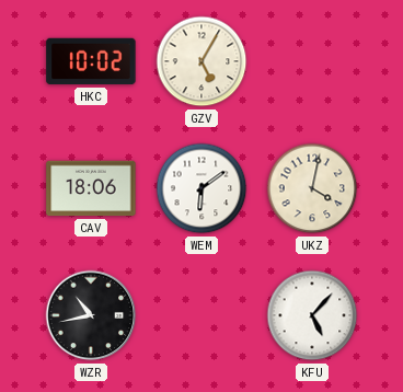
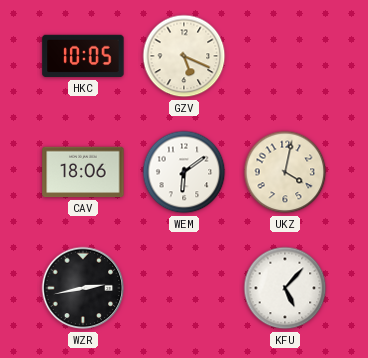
HKC: 10:02 -> 10:05 (83, 56)
GZV: 5:05 -> 5:19 (184, 56)
WZR: 10:43 -> 2:43 (83, 288)
